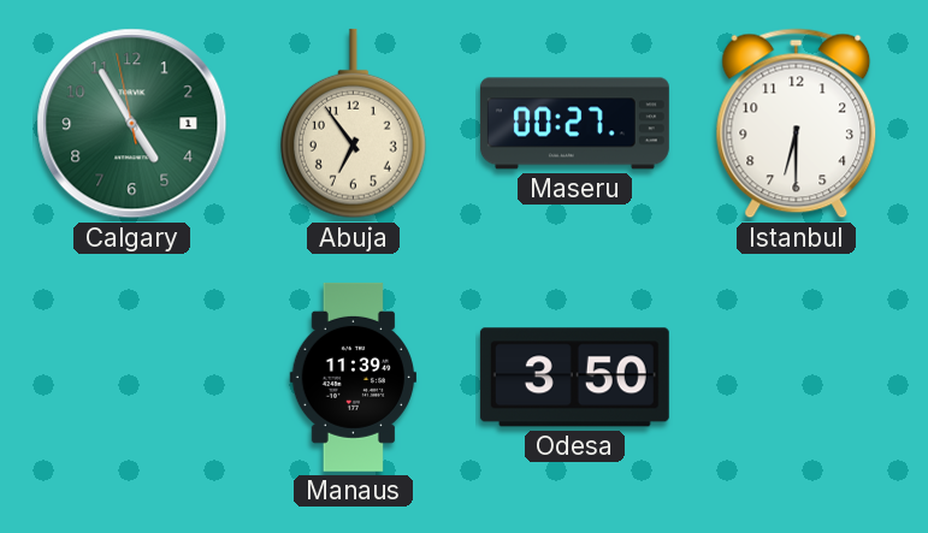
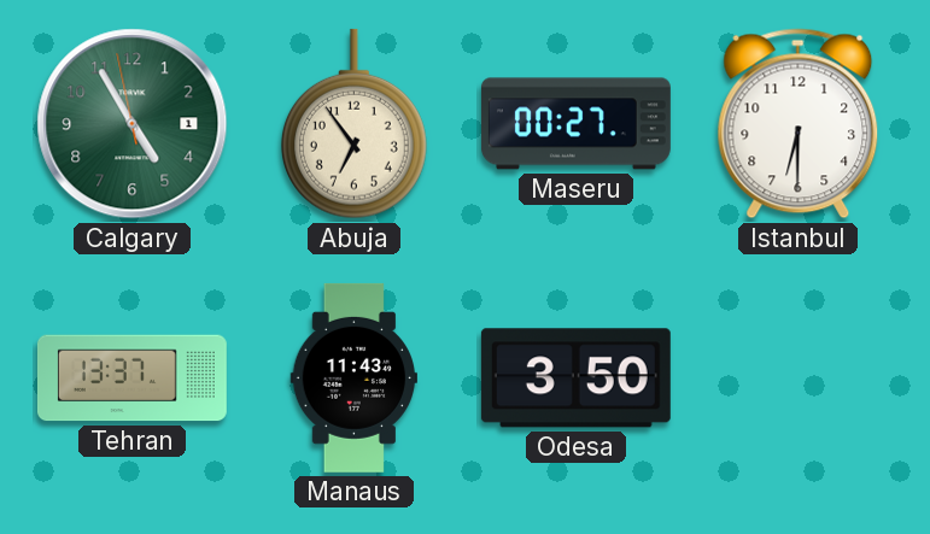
Tehran: none -> 13:37 (131, 379)
Manaus: 11:39 -> 11:43 (353, 377)
